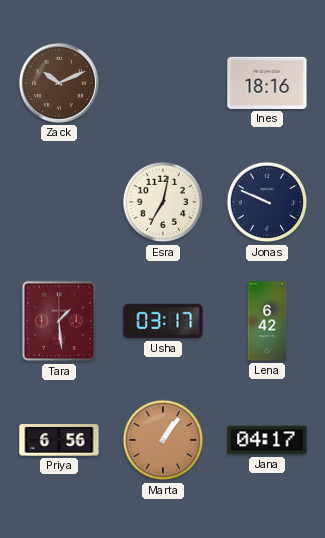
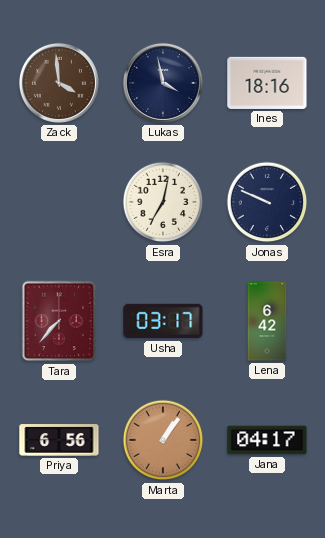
Zack: 10:11 -> 3:59 (59, 83)
Lukas: none -> 3:58 (163, 83)
Tara: 1:29 -> 7:37 (59, 321)
